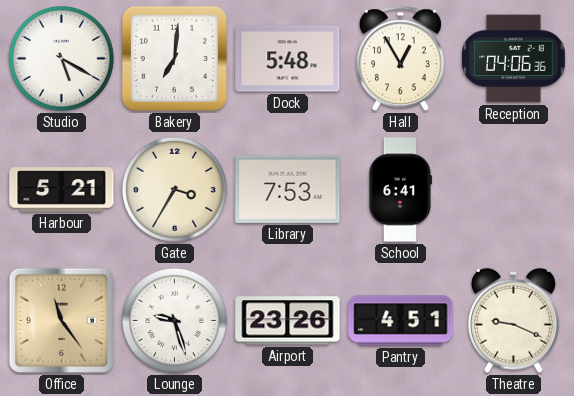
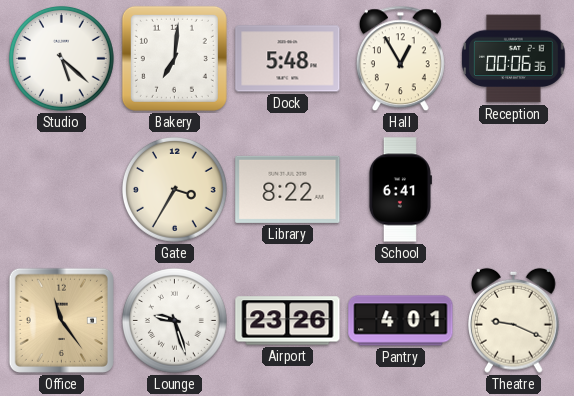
Studio: 5:20 -> 5:22 (61, 58)
Reception: 04:06 -> 00:06 (514, 59)
Harbour: 5:21 -> none (62, 190)
Library: 7:53 -> 8:22 (288, 189)
Pantry: 4:51 -> 4:01 (401, 321)
